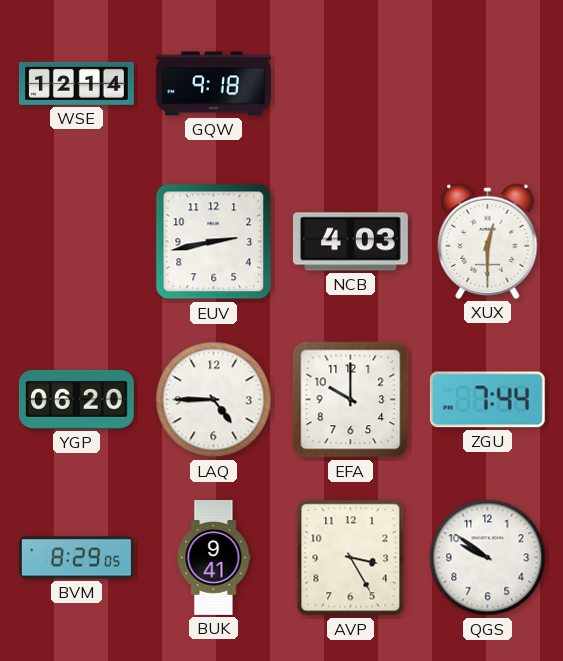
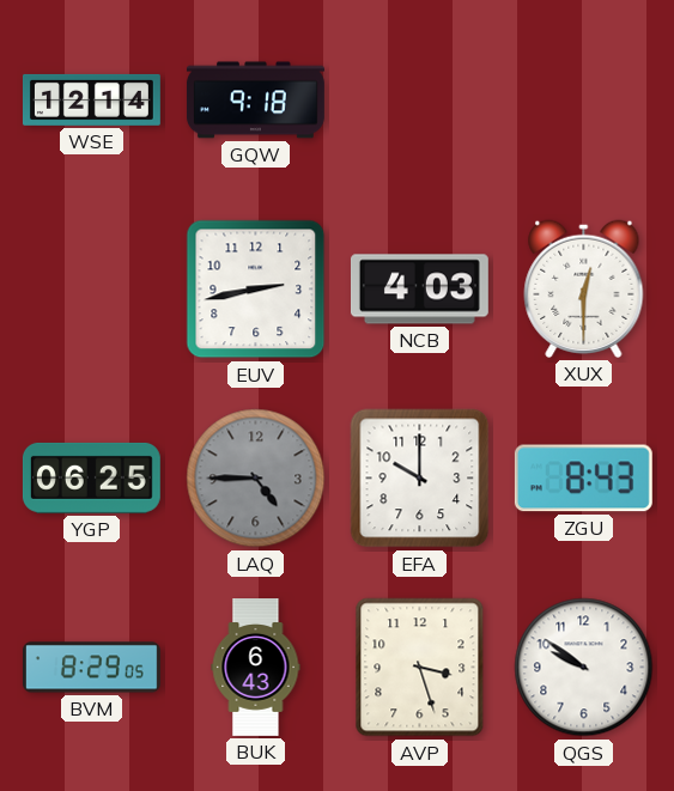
YGP: 06:20 -> 06:25 (91, 477)
LAQ dial: white -> grey (256, 479)
ZGU: 7:44 -> 8:43 (583, 479)
BUK: 9:41 -> 6:43 (256, 668)
AVP: 3:25 -> 3:27 (420, 668)
